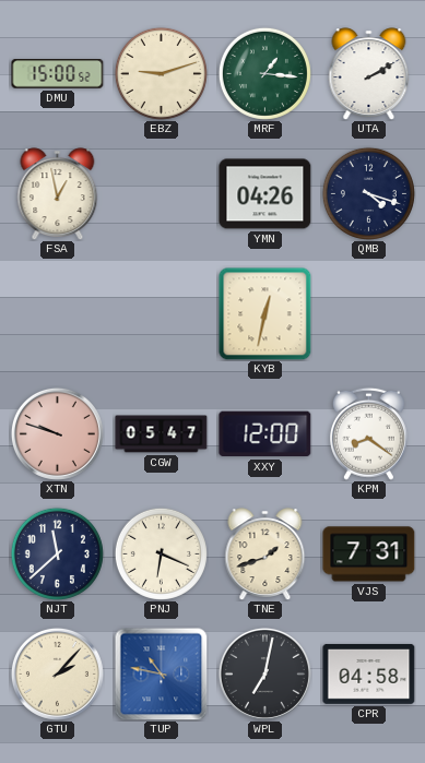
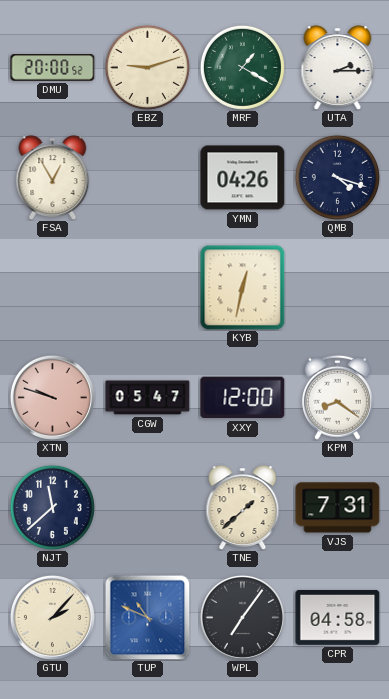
DMU: 15:00 -> 20:00 (53, 68)
MRF: 1:16 -> 1:20 (242, 67)
UTA: 2:10 -> 2:15 (338, 67)
FSA: 12:58 -> 12:55 (53, 177)
PNJ: 6:19 -> none (161, 553)
TNE: 1:42 -> 1:38 (243, 507)
TUP: 10:47 -> 10:49 (147, 617)
WPL: 7:02 -> 7:06 (242, 617)
